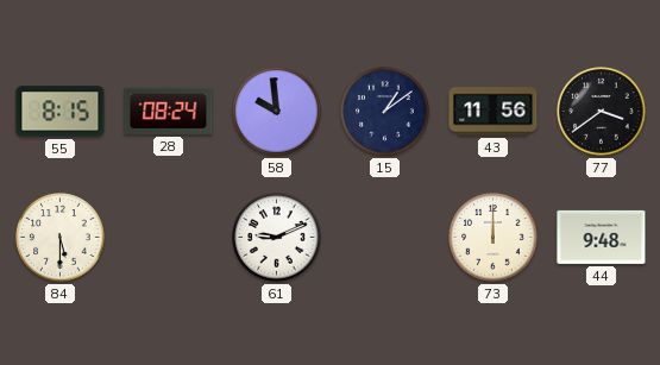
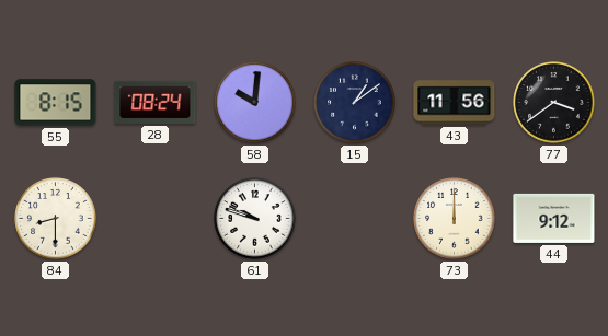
58: 9:59 -> 10:01 (255, 103)
84: 5:30 -> 8:30 (56, 219)
61: 9:11 -> 9:48 (255, 219)
44: 9:48 -> 9:12 (554, 218)
